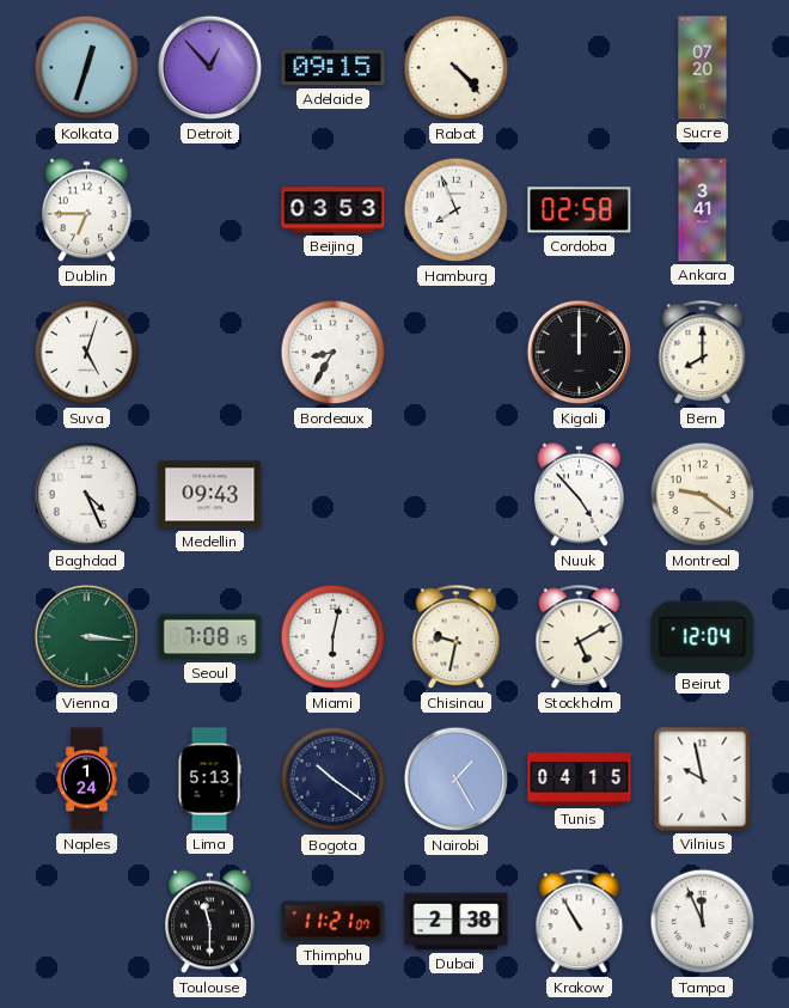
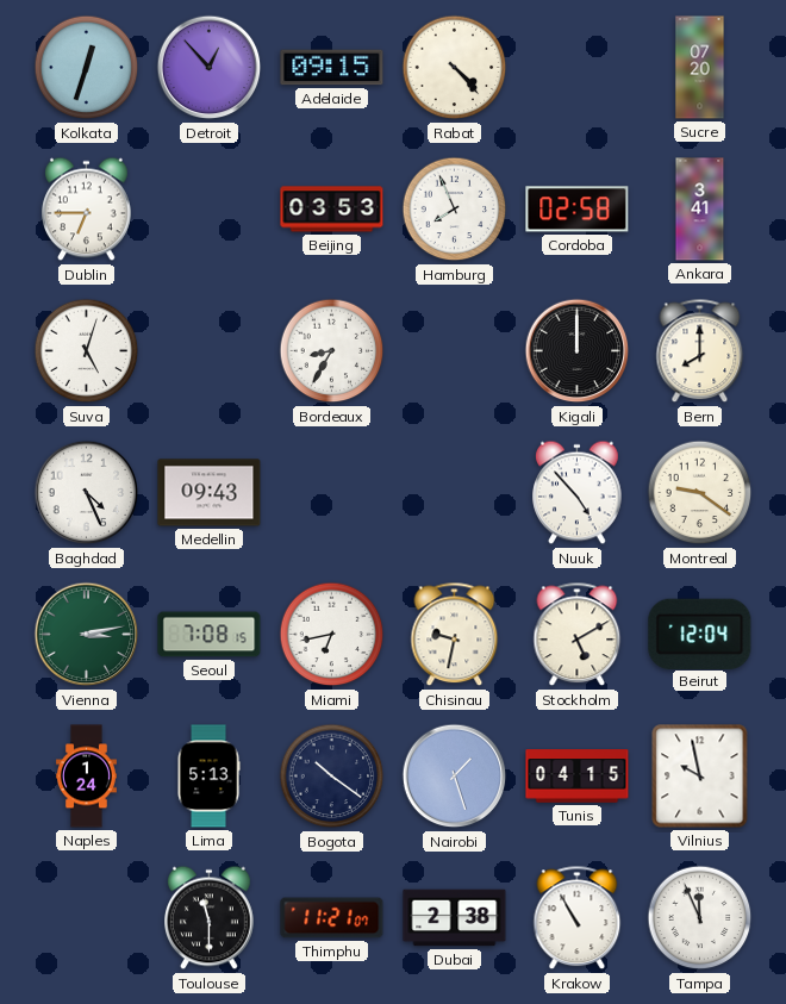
Vienna: 3:16 -> 3:13 (87, 635)
Miami: 6:02 -> 6:43 (332, 635)
Nairobi: 1:25 -> 1:27 (455, 777)
